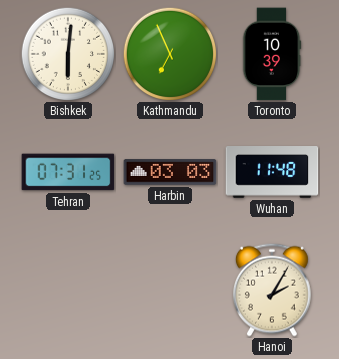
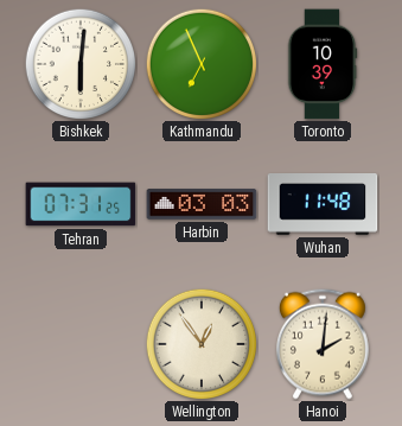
Wellington: none -> 12:54 (202, 344)
Hanoi: 2:05 -> 2:01 (323, 344)
